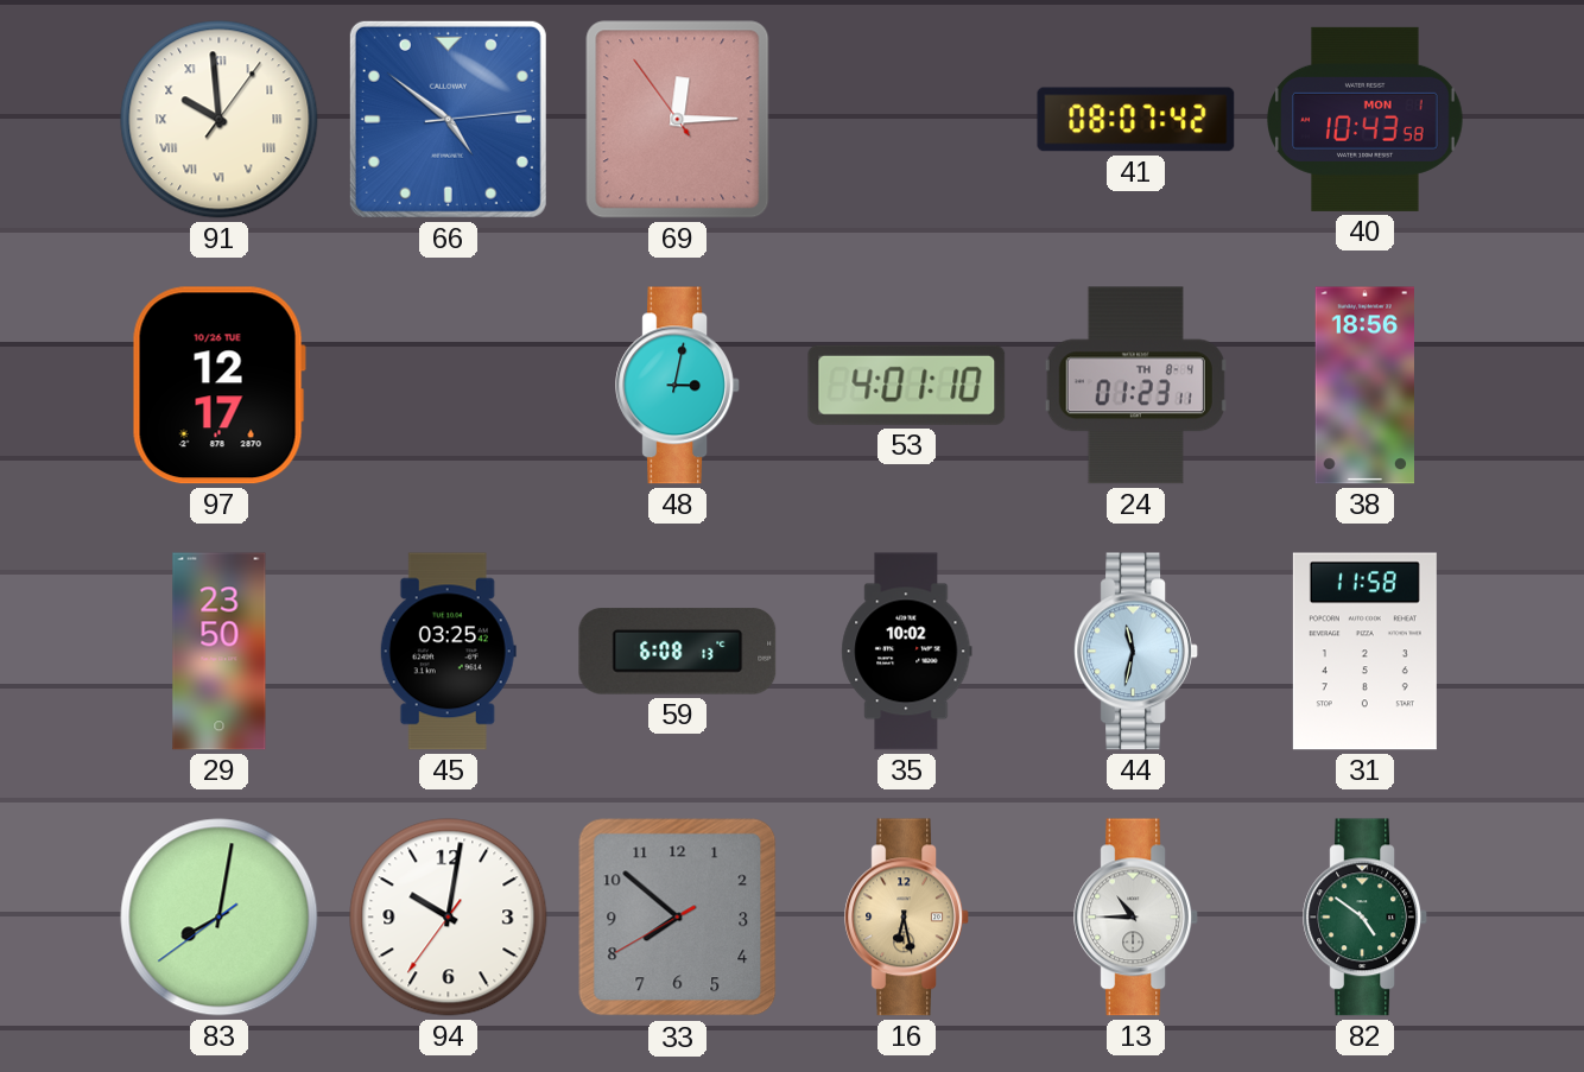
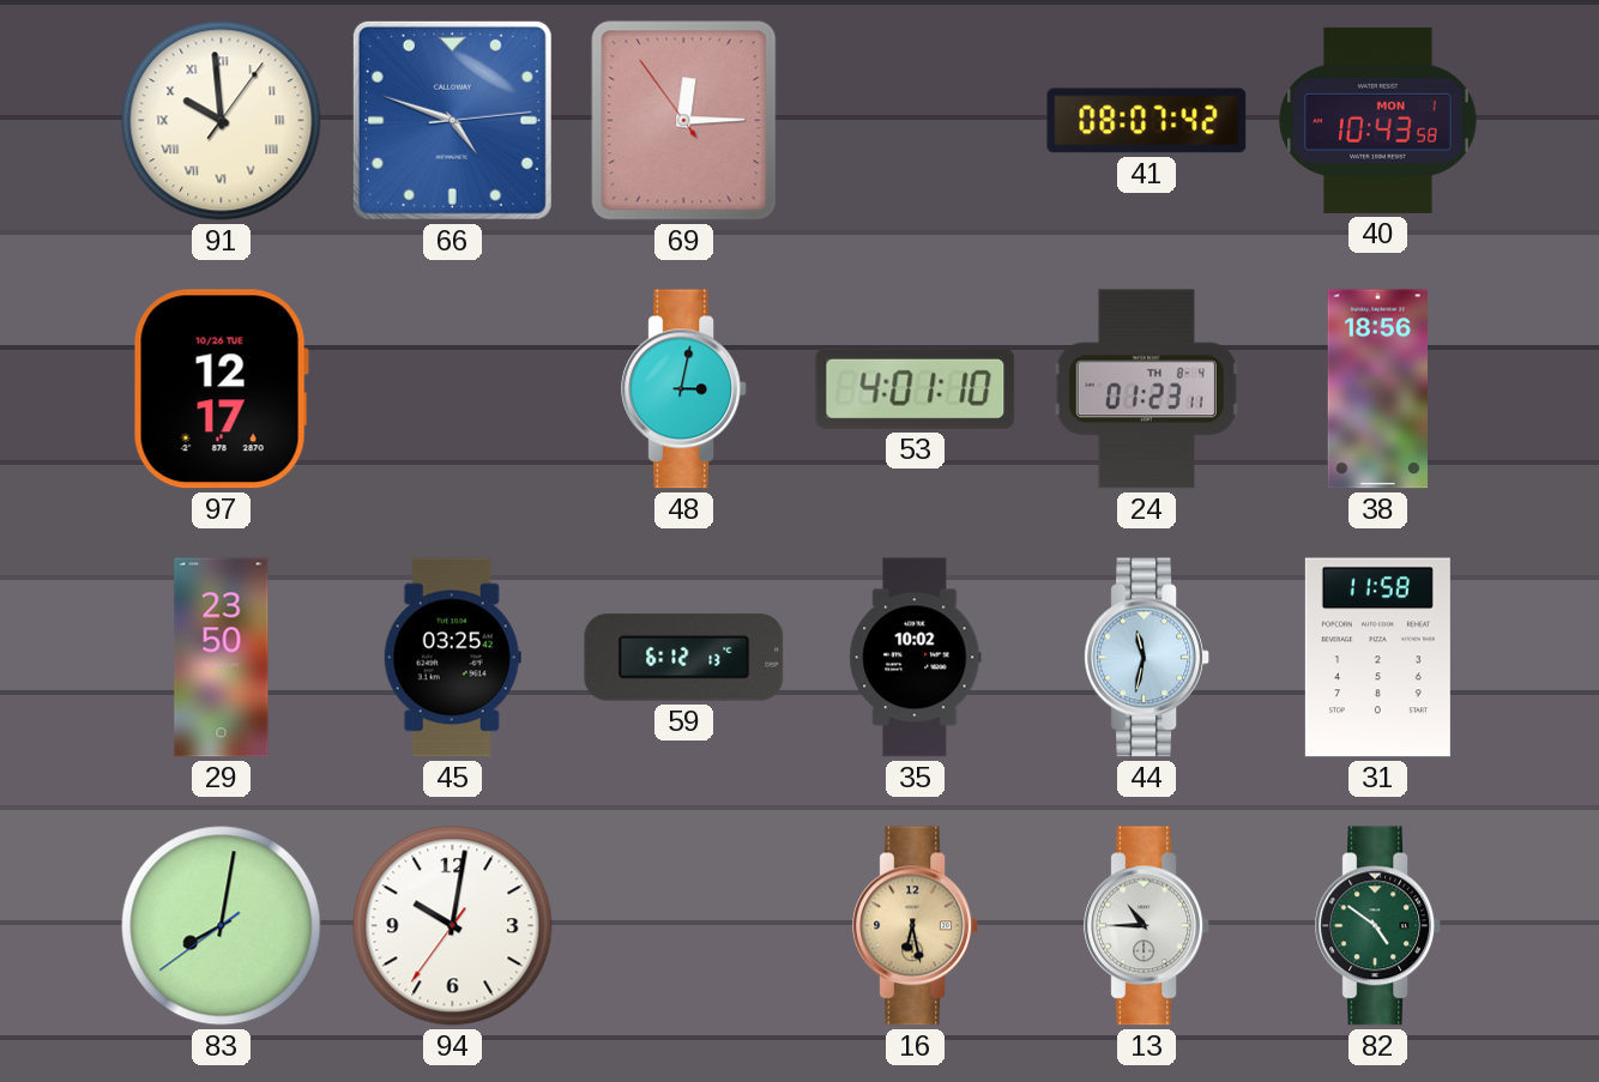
66: 4:51 -> 4:48 (452, 120)
59: 6:08 -> 6:12 (684, 658)
33: 7:51 -> none (678, 918)
